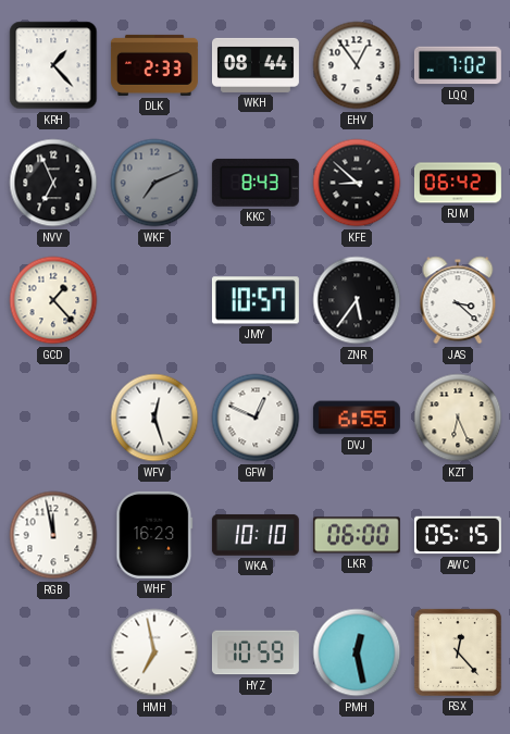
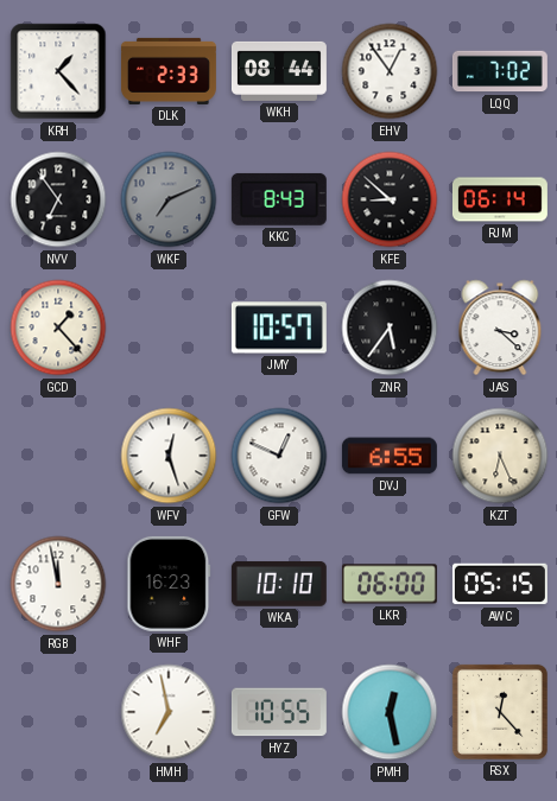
NVV: 6:56 -> 6:54 (58, 199)
RJM: 06:42 -> 06:14 (500, 199)
HYZ: 10:59 -> 10:55 (279, 712)
